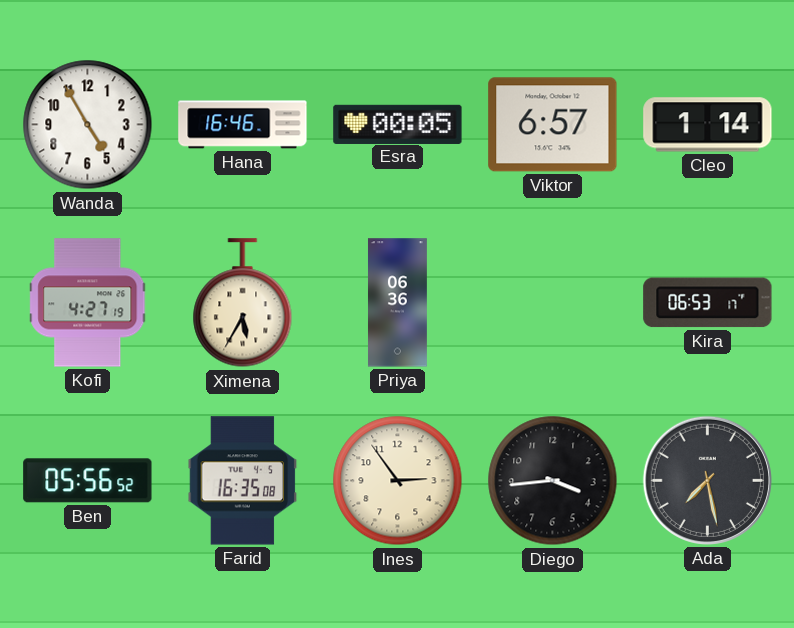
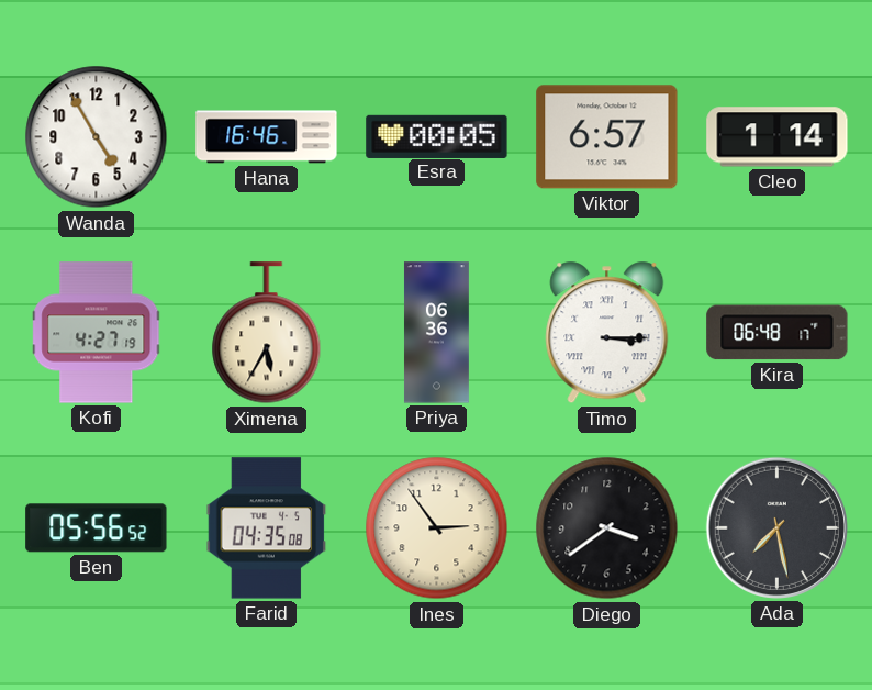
Timo: none -> 3:15 (607, 333)
Kira: 06:53 -> 06:48 (778, 333)
Farid: 16:35 -> 04:35 (267, 528)
Diego: 3:44 -> 3:39 (607, 528)
